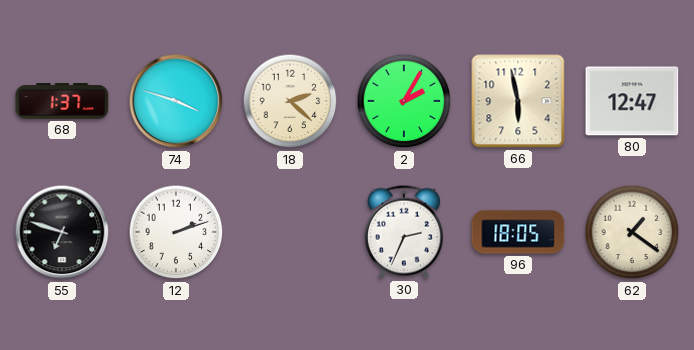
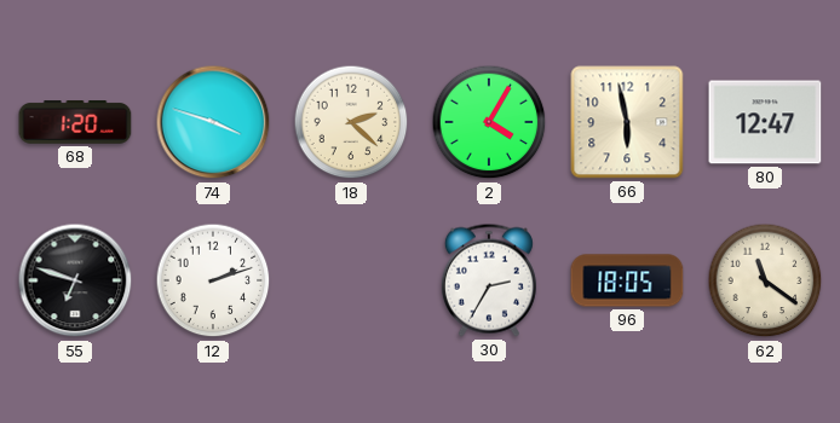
68: 1:37 -> 1:20 (75, 122)
2: 2:05 -> 4:05 (489, 122)
30: 2:34 -> 2:35 (489, 280)
62: 1:21 -> 11:21 (765, 280)
